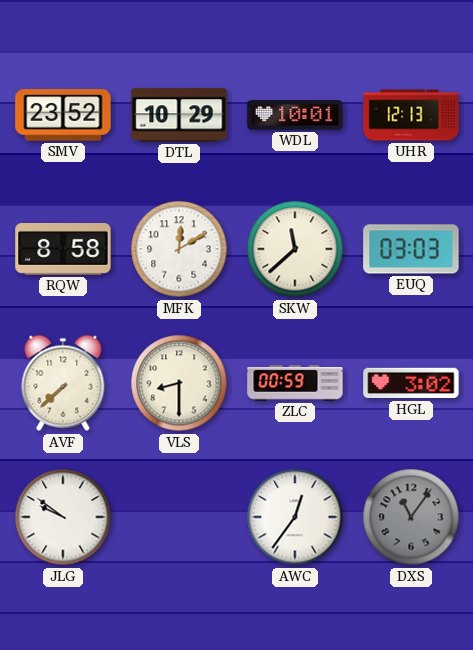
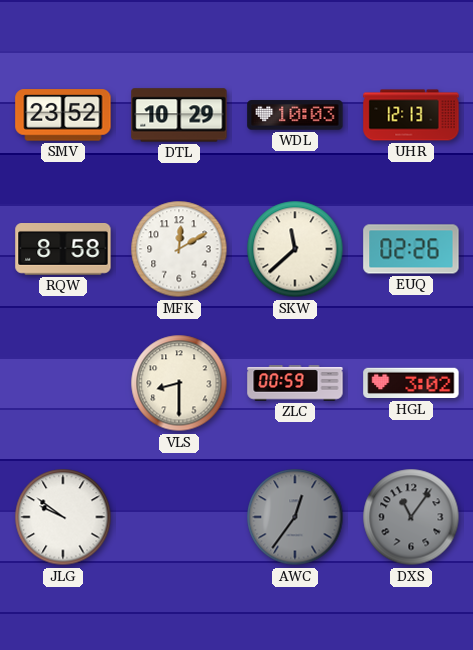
WDL: 10:01 -> 10:03 (295, 115)
EUQ: 03:03 -> 02:26 (411, 249)
AVF: 7:38 -> none (63, 383)
AWC dial: white -> grey (295, 517)
